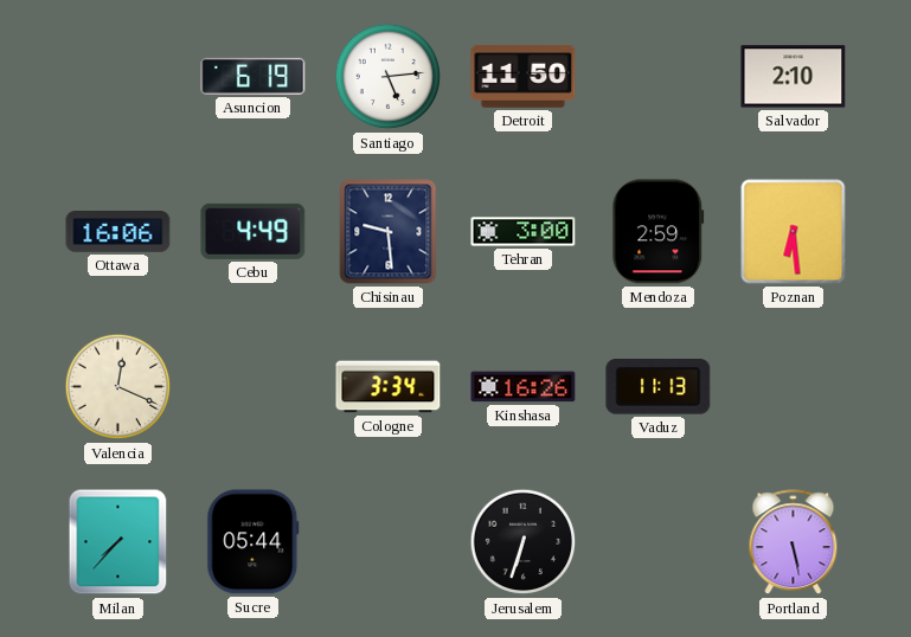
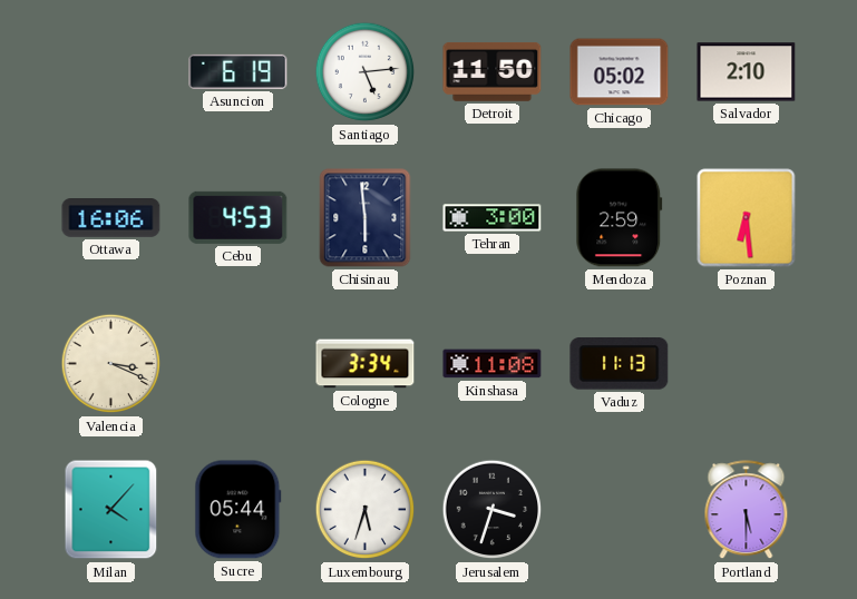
Chicago: none -> 05:02 (620, 72)
Cebu: 4:49 -> 4:53 (238, 217)
Chisinau: 9:29 -> 5:59 (366, 218)
Valencia: 12:19 -> 3:19 (111, 364)
Kinshasa: 16:26 -> 11:08 (493, 364)
Milan: 7:37 -> 4:07 (111, 510)
Luxembourg: none -> 5:33 (366, 510)
Jerusalem: 6:33 -> 3:33 (493, 510)
Portland: 5:28 -> 5:30 (747, 510)
